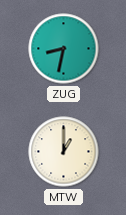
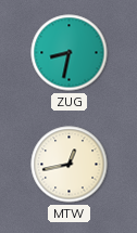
MTW: 1:00 -> 12:43 (70, 165)
